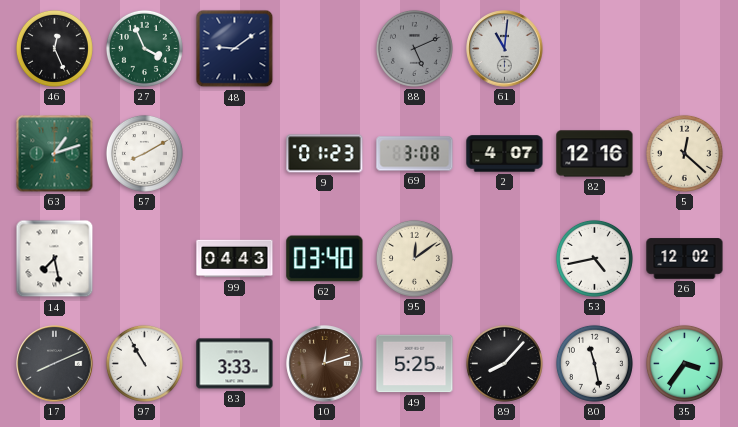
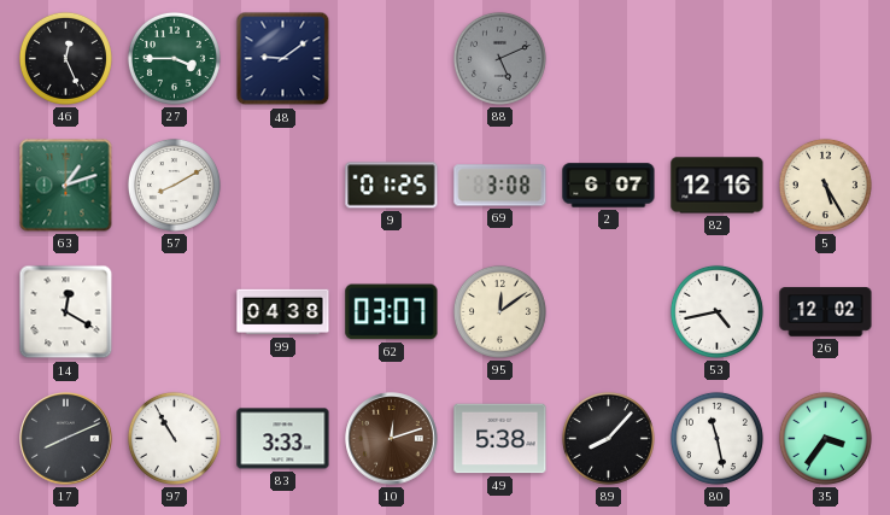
27: 3:56 -> 3:45 (174, 58)
61: 11:01 -> none (505, 49)
9: 01:23 -> 01:25 (392, 186)
2: 4:07 -> 6:07 (609, 186)
5: 12:22 -> 5:25 (825, 185)
14: 7:28 -> 12:20 (66, 312)
99: 04:43 -> 04:38 (283, 312)
62: 03:40 -> 03:07 (392, 312)
49: 5:25 -> 5:38 (500, 439)
